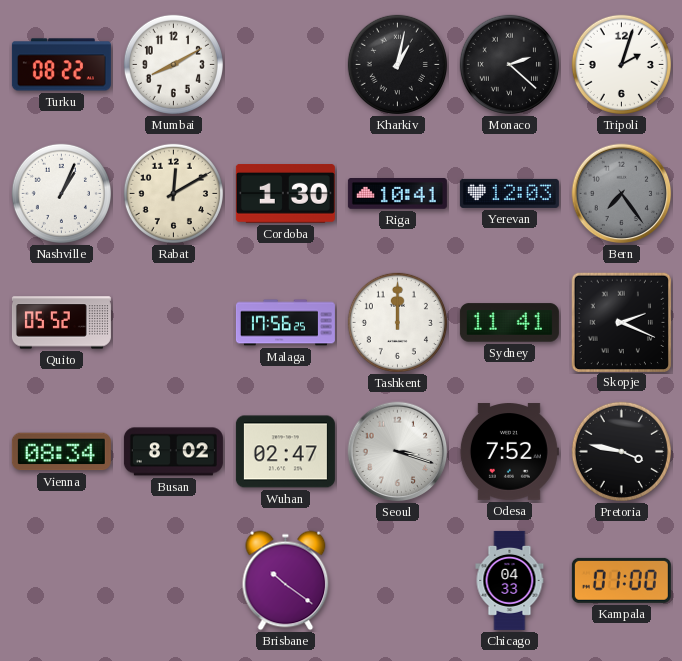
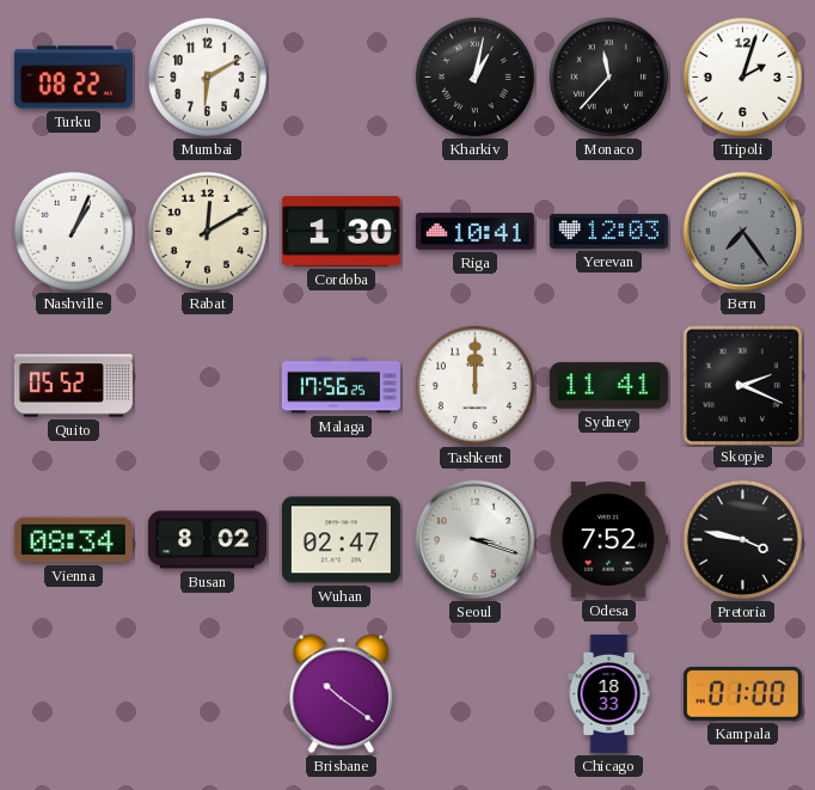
Mumbai: 8:10 -> 6:10 (207, 76)
Monaco: 2:22 -> 11:37 (608, 76)
Chicago: 04:33 -> 18:33 (609, 693)
